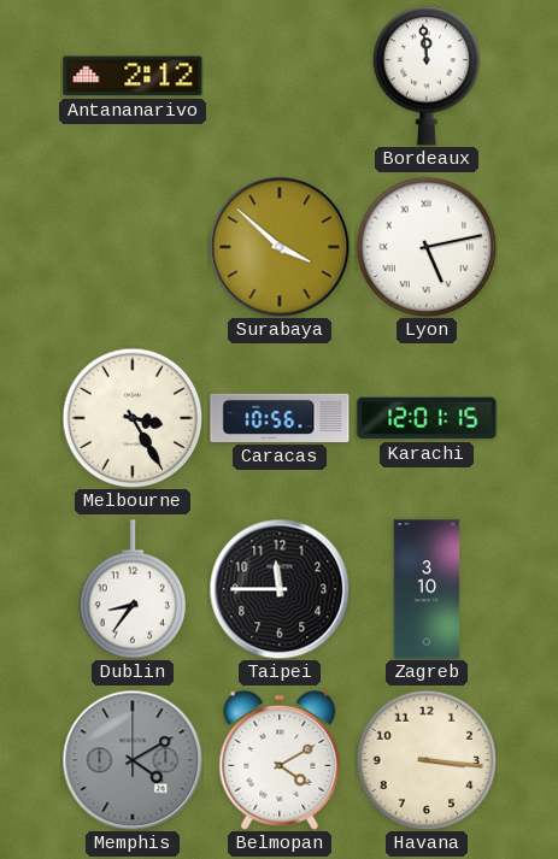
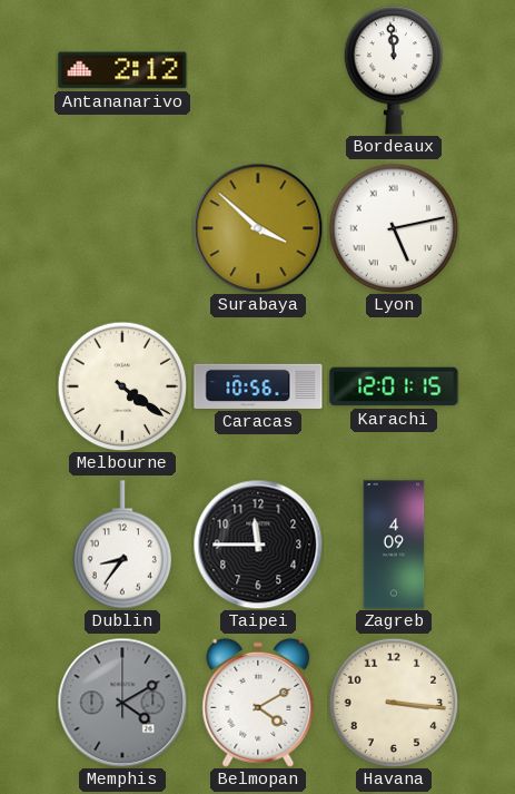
Melbourne: 3:25 -> 4:21 (122, 386)
Zagreb: 3:10 -> 4:09 (394, 545)
